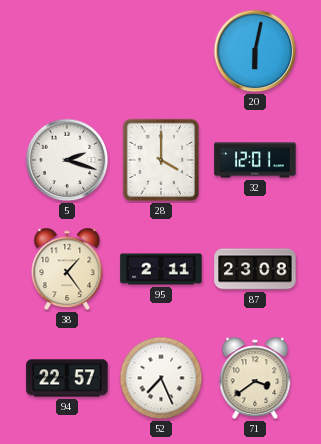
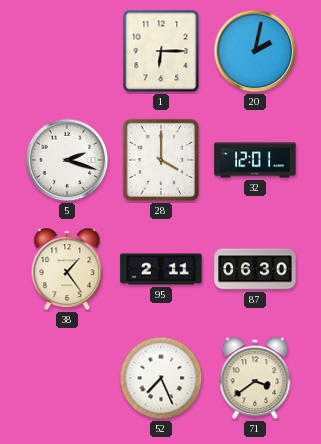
1: none -> 6:15 (161, 51)
20: 6:02 -> 2:02 (255, 51)
87: 23:08 -> 06:30 (255, 269)
94: 22:57 -> none (67, 378)
